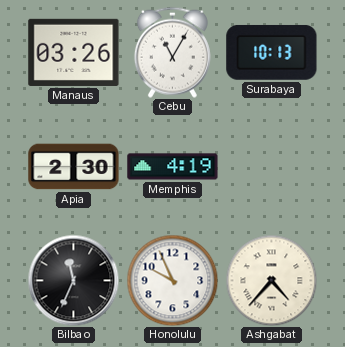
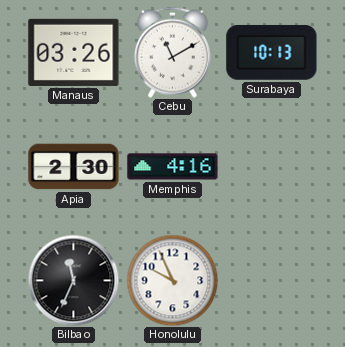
Cebu: 11:05 -> 11:10 (172, 52)
Memphis: 4:19 -> 4:16 (173, 167)
Ashgabat: 4:37 -> none (271, 280)
